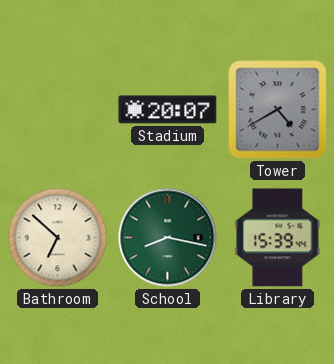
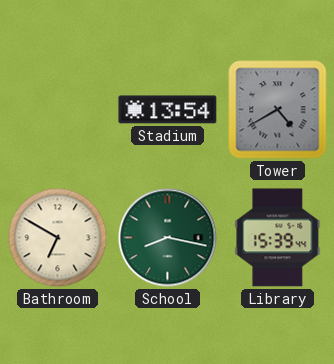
Stadium: 20:07 -> 13:54 (168, 110)
Bathroom: 6:52 -> 6:50 (58, 238)
